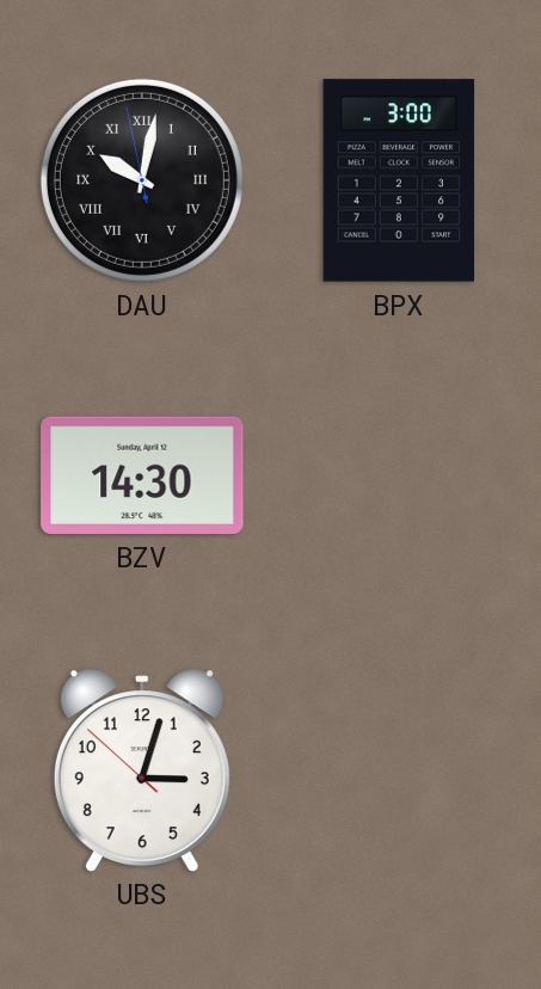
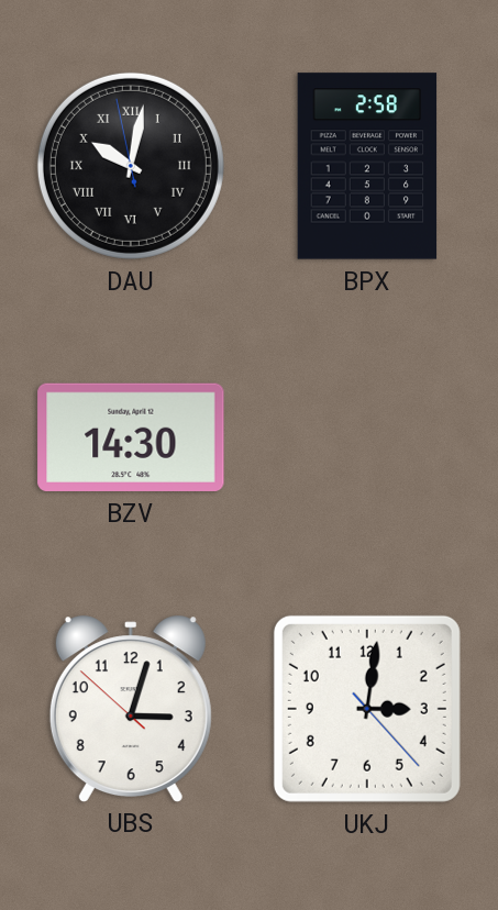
BPX: 3:00 -> 2:58 (367, 166)
UKJ: none -> 3:01 (367, 709)
